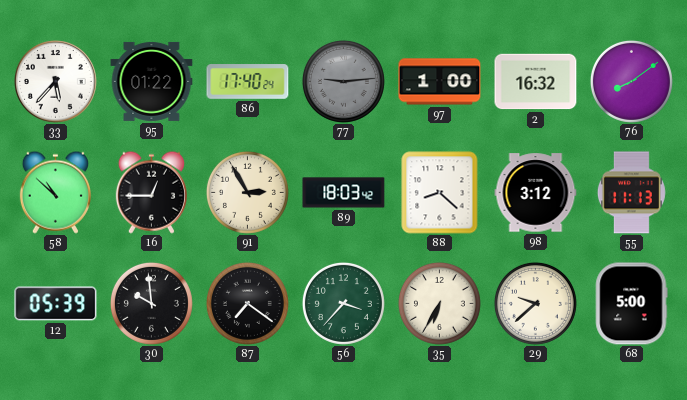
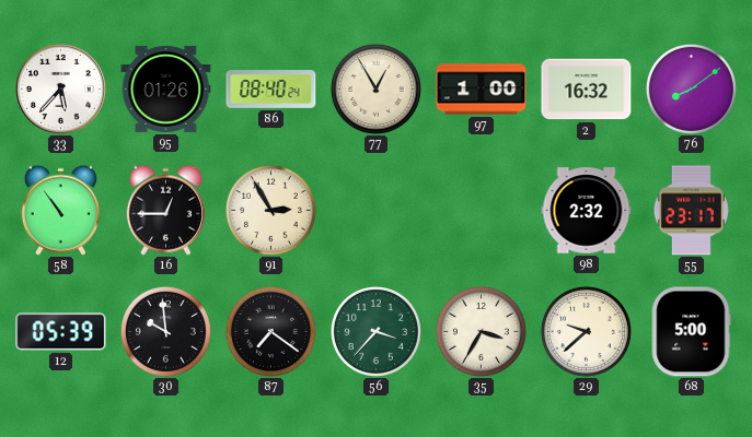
95: 01:22 -> 01:26 (166, 88)
86: 17:40 -> 08:40 (271, 90)
77: 9:14 -> 12:55 (375, 88)
77 dial: grey -> cream (375, 88)
58: 10:52 -> 10:54 (60, 210)
89: 18:03 -> none (344, 193)
88: 8:22 -> none (440, 193)
98: 3:12 -> 2:32 (587, 211)
55: 11:13 -> 23:17 (691, 211)
35: 6:35 -> 3:35 (481, 331)
